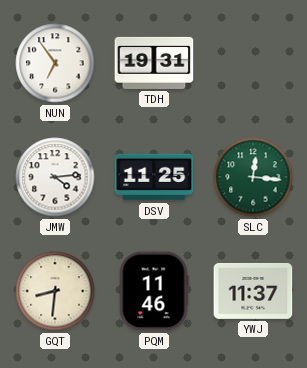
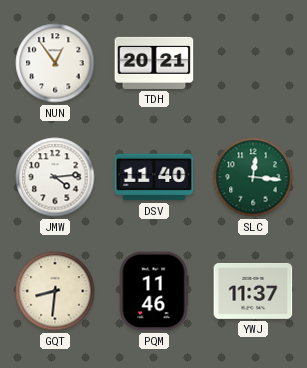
NUN: 6:54 -> 12:54 (55, 63)
TDH: 19:31 -> 20:21 (154, 63)
DSV: 11:25 -> 11:40 (154, 177)
